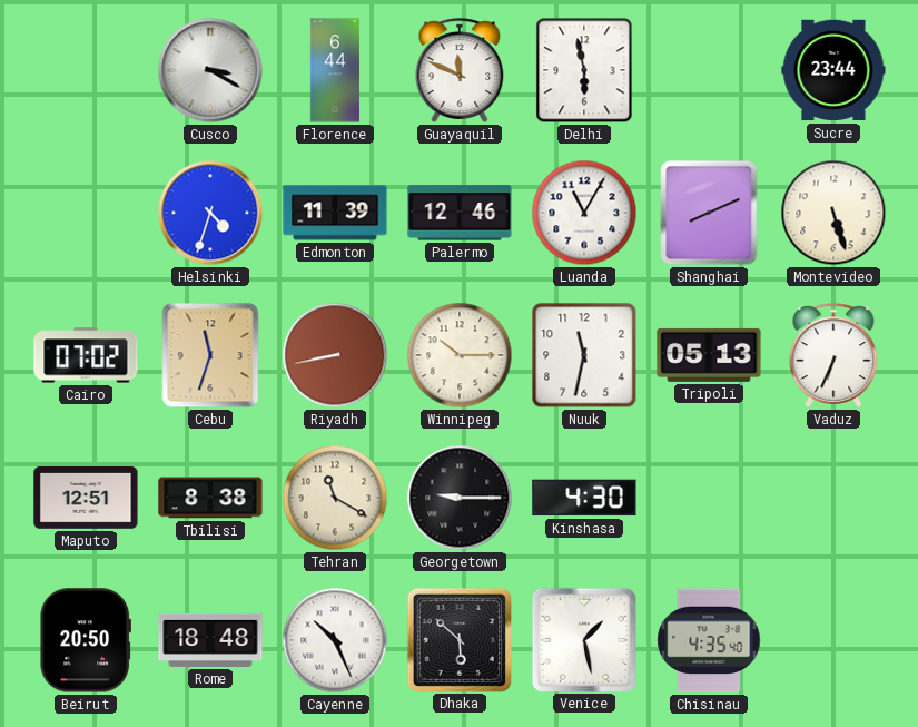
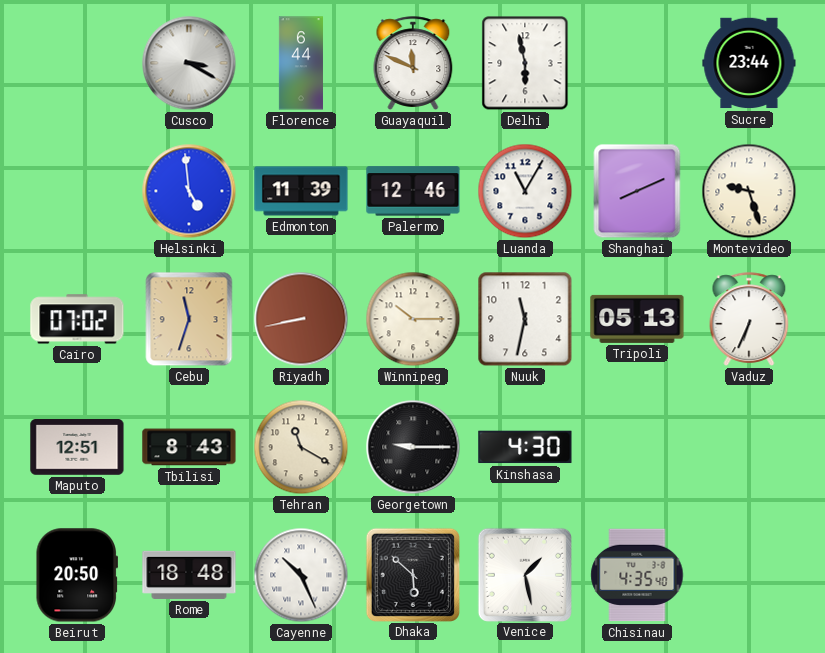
Helsinki: 4:33 -> 4:59 (189, 191)
Montevideo: 5:27 -> 9:27 (749, 191)
Tbilisi: 8:38 -> 8:43 (189, 447)
